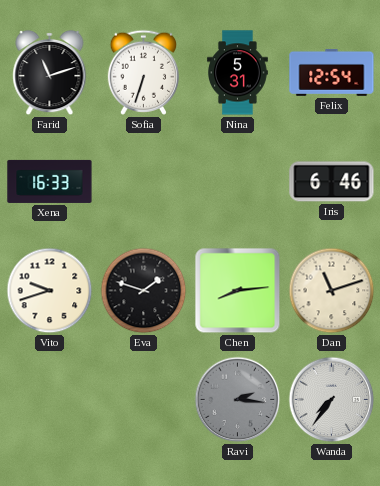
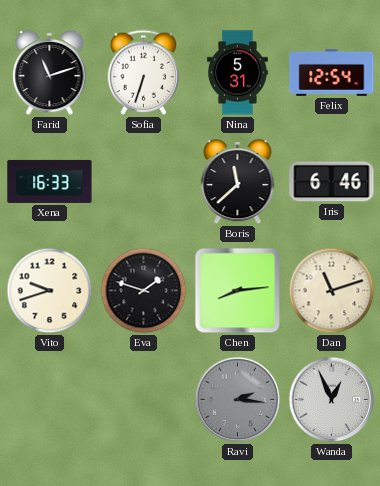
Boris: none -> 11:38 (238, 182)
Wanda: 7:36 -> 12:56 (332, 400)
